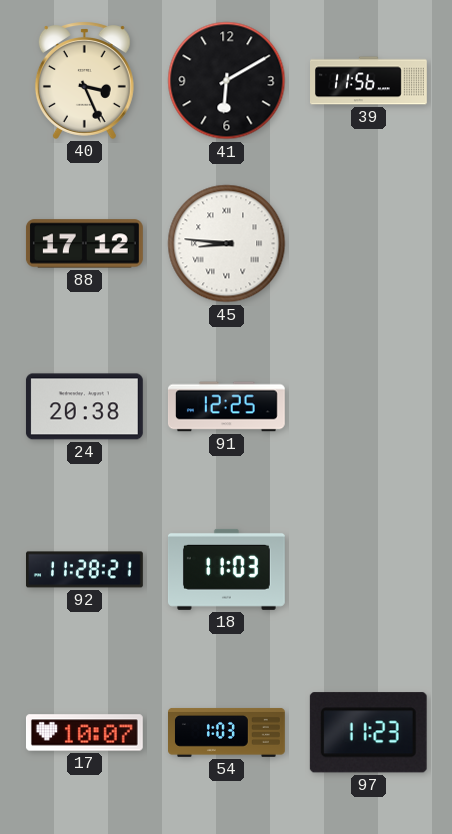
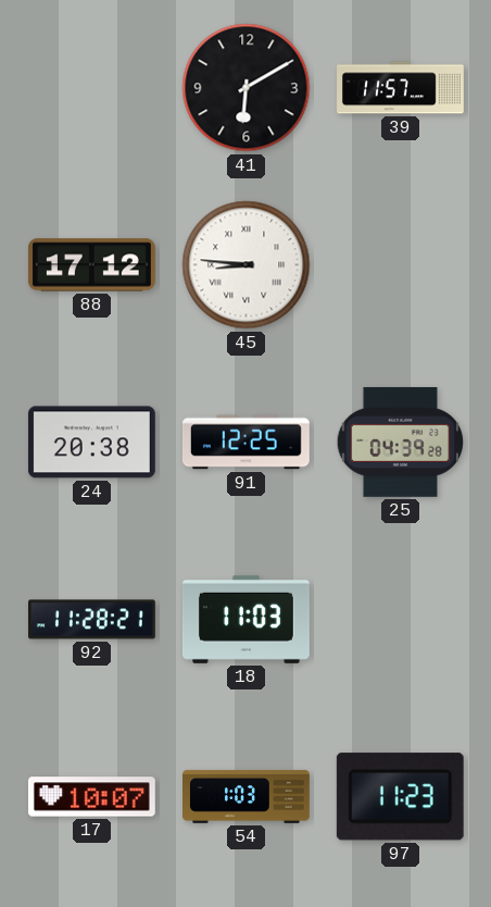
40: 3:26 -> none (84, 80)
39: 11:56 -> 11:57 (401, 88)
25: none -> 04:39 (400, 442)
